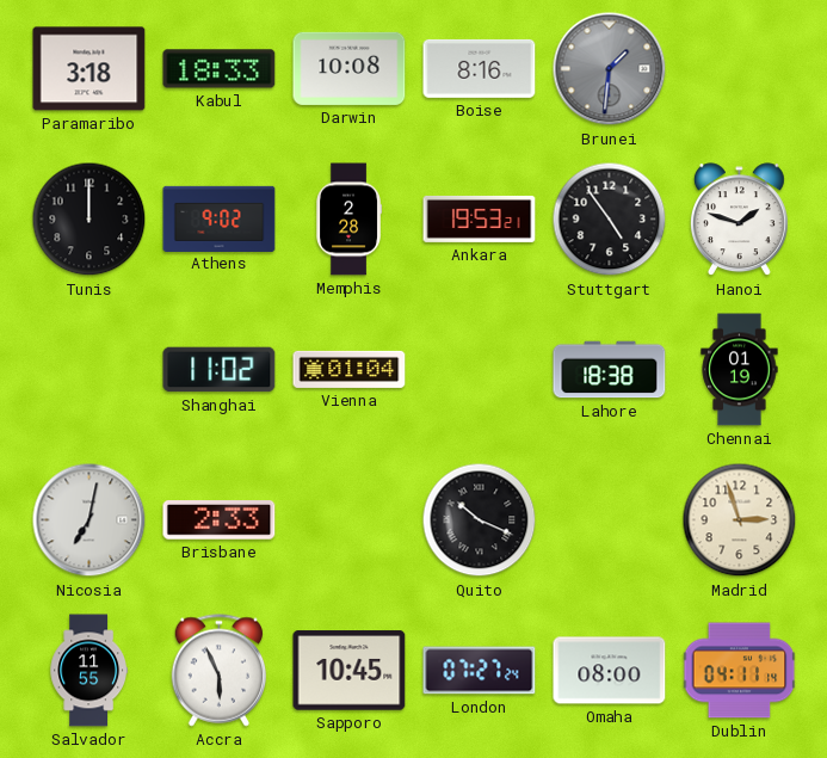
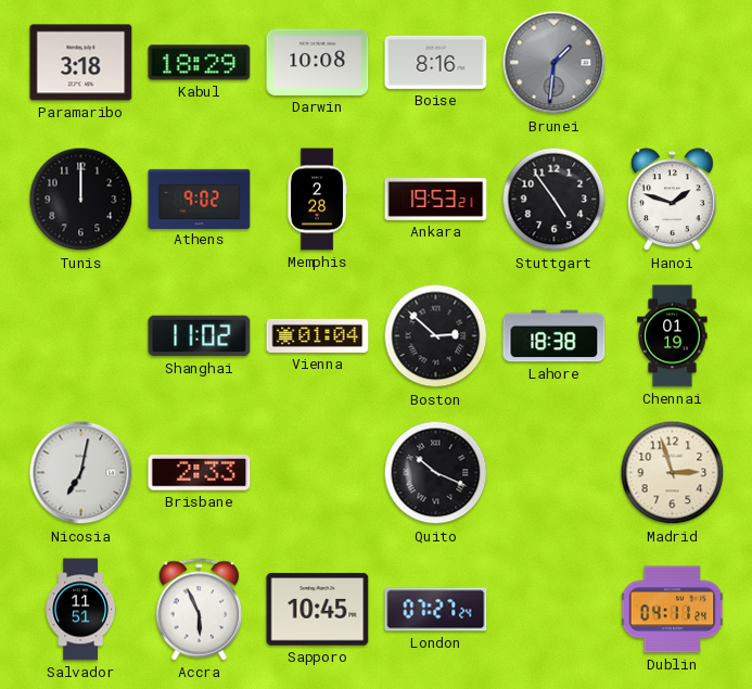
Kabul: 18:33 -> 18:29 (200, 63)
Boston: none -> 2:52 (436, 336)
Salvador: 11:55 -> 11:51 (80, 610)
Omaha: 08:00 -> none (610, 671)
Dublin: 04:11:14 -> 04:11:24 (673, 610)
